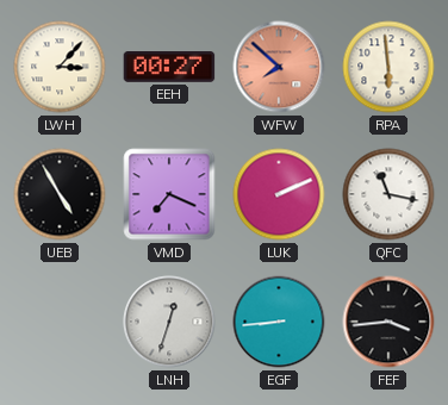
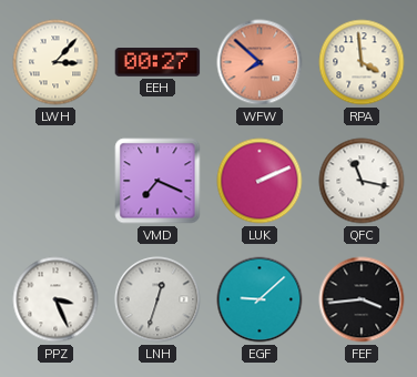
RPA: 5:59 -> 3:59 (362, 62)
UEB: 4:55 -> none (60, 194)
PPZ: none -> 3:26 (55, 299)
EGF: 8:44 -> 9:08 (260, 299)
